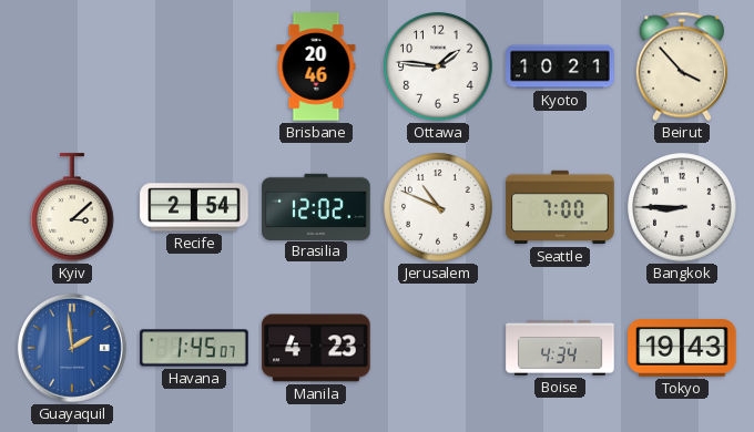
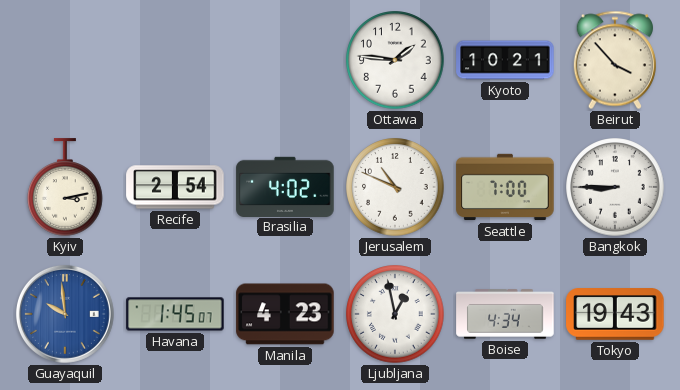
Brisbane: 20:46 -> none (316, 66)
Kyiv: 3:08 -> 3:13 (66, 187)
Brasilia: 12:02 -> 4:02 (285, 186)
Guayaquil: 1:59 -> 9:59 (65, 314)
Ljubljana: none -> 12:58 (395, 314)
